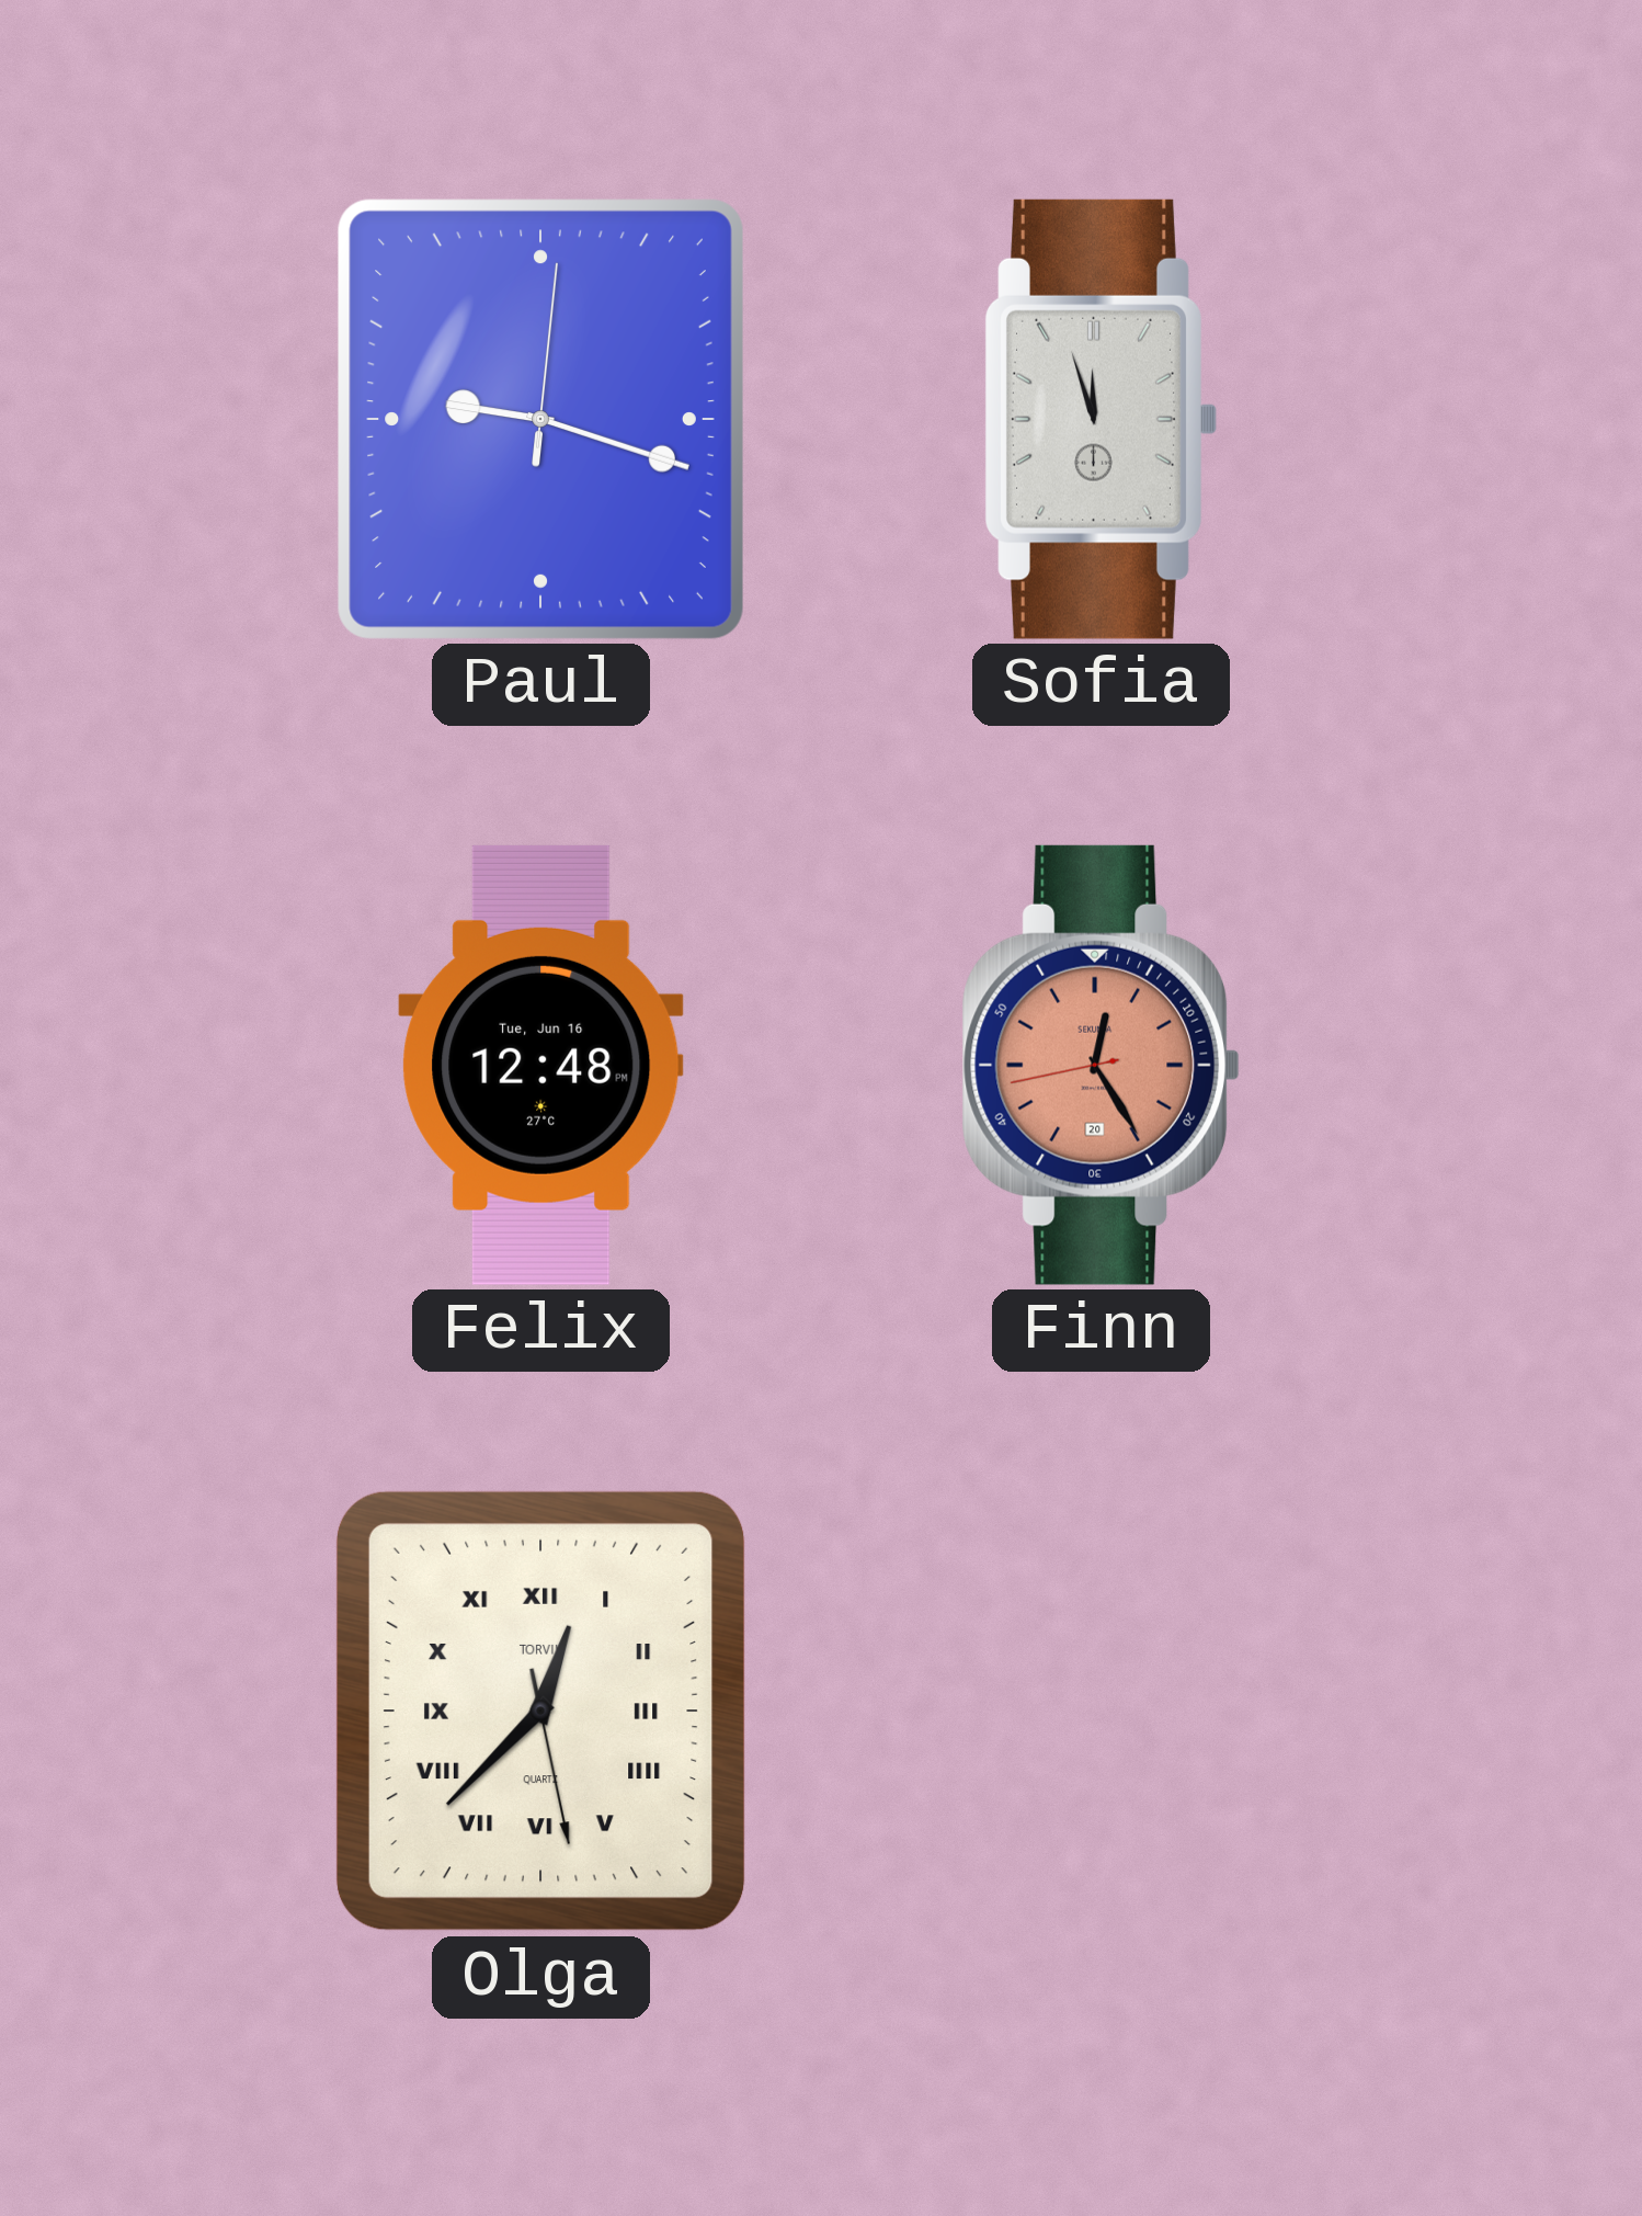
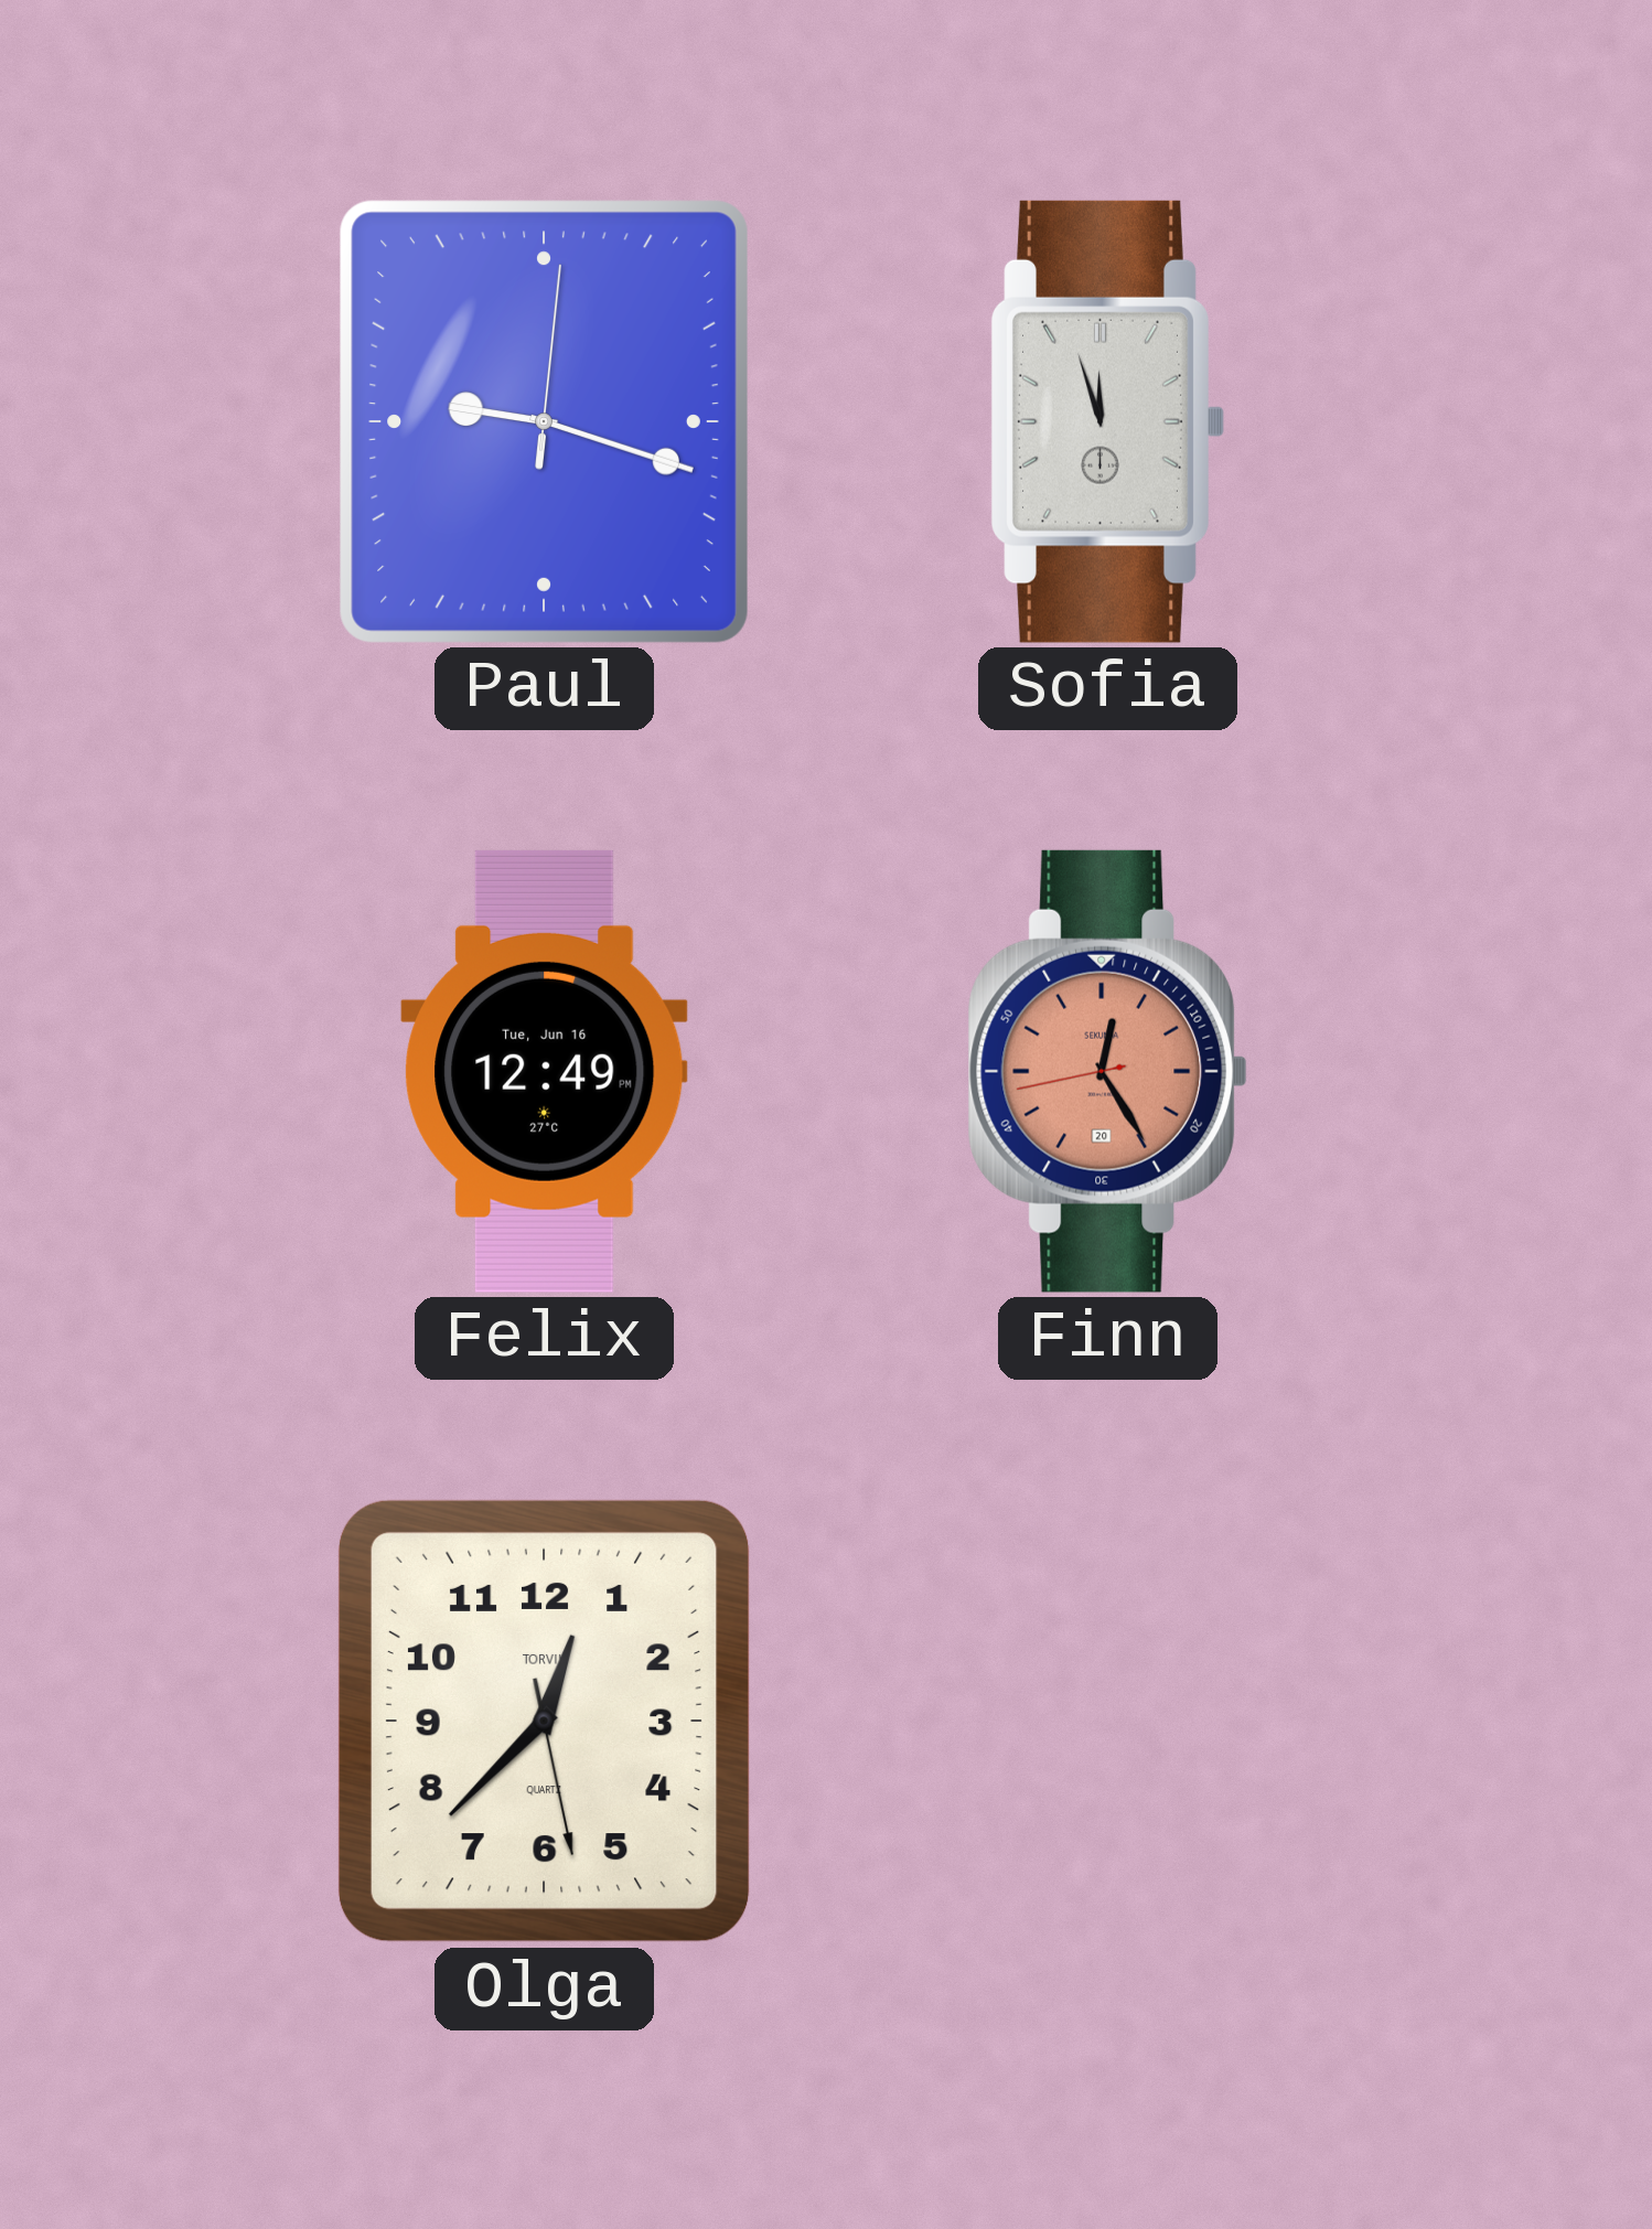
Felix: 12:48 -> 12:49 (545, 1071)
Olga numerals: Roman -> Arabic (544, 1721)
